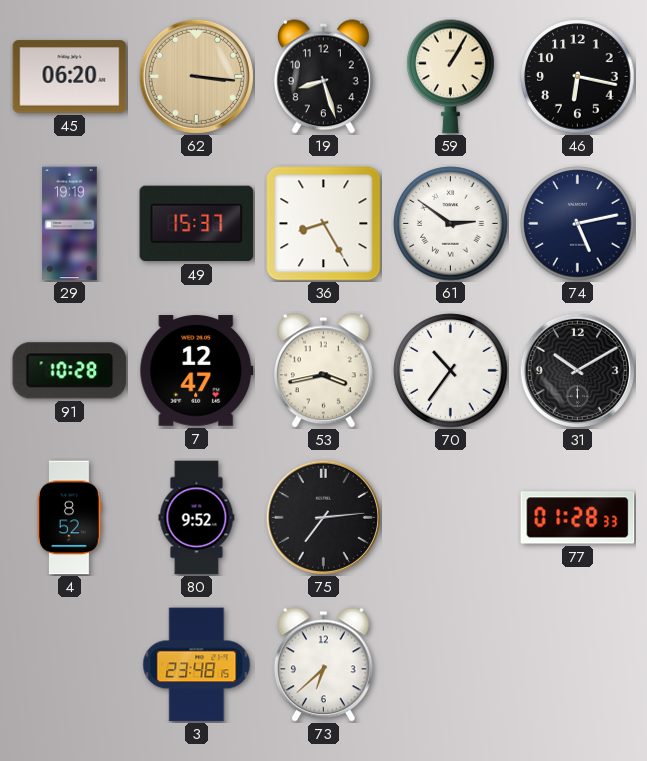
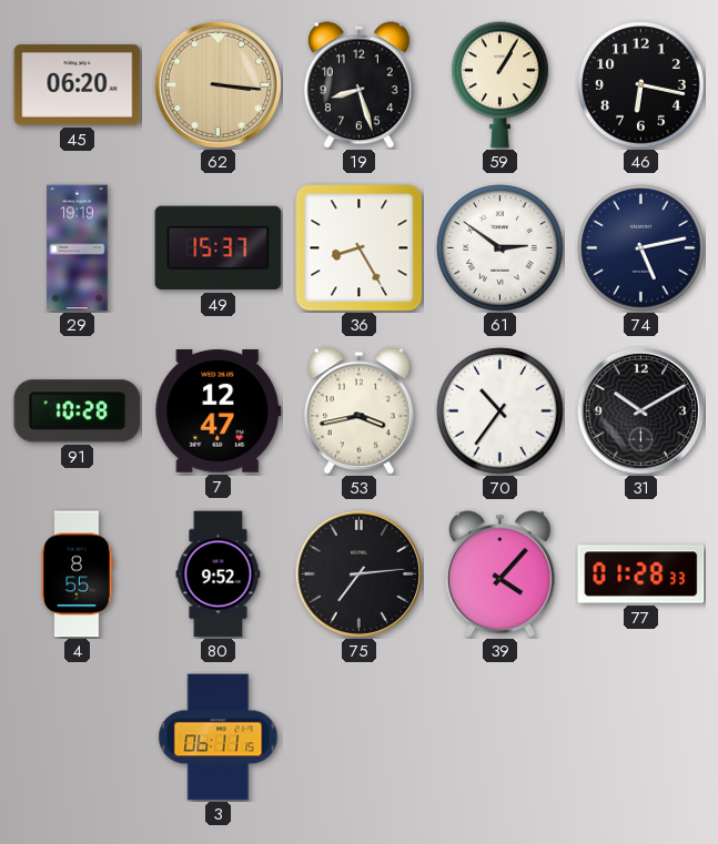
4: 8:52 -> 8:55 (77, 574)
39: none -> 4:07 (499, 574)
3: 23:48 -> 06:11 (219, 738)
73: 6:38 -> none (323, 665)
